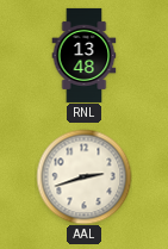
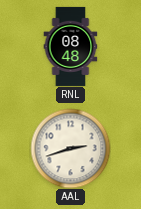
RNL: 13:48 -> 08:48 (71, 46)
